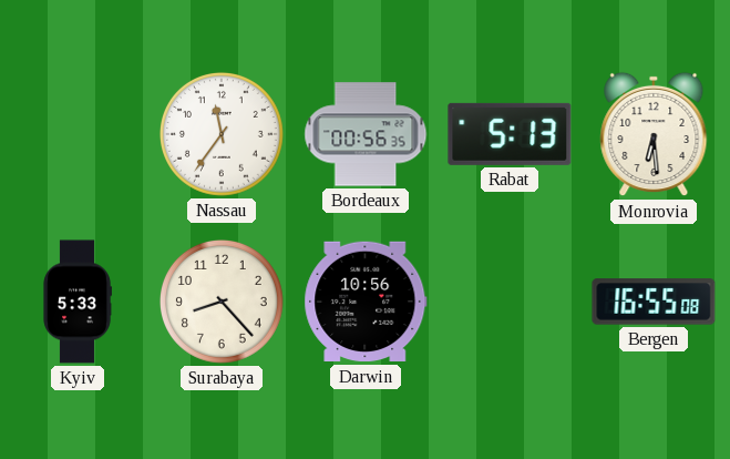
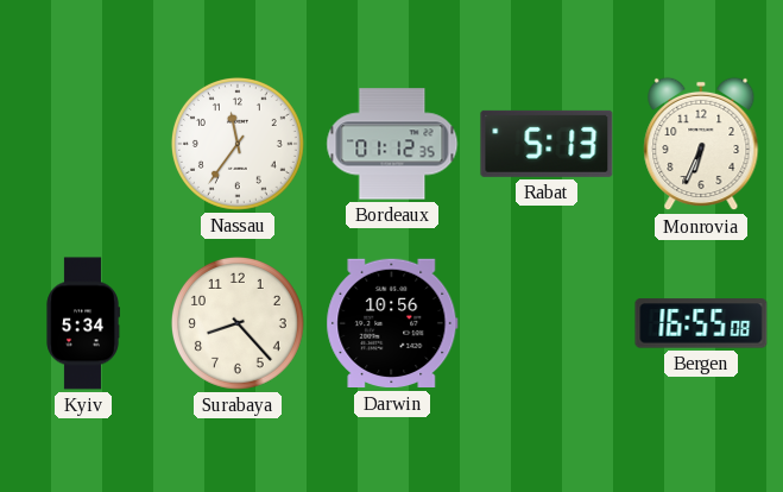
Bordeaux: 00:56 -> 01:12 (392, 144)
Monrovia: 6:29 -> 6:34 (701, 144)
Kyiv: 5:33 -> 5:34 (83, 323)
